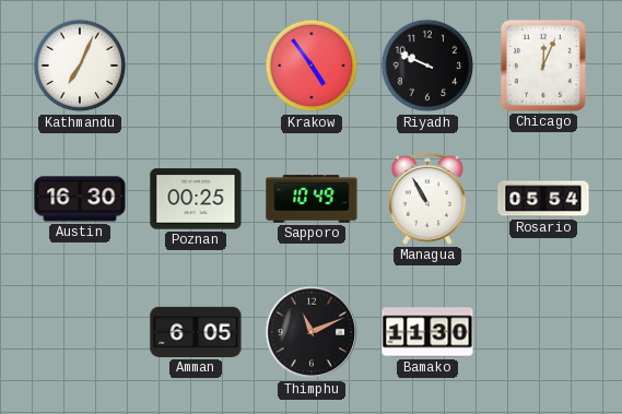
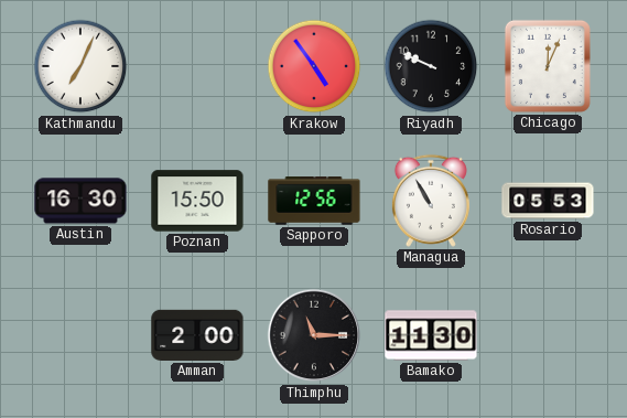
Poznan: 00:25 -> 15:50 (197, 201)
Sapporo: 10:49 -> 12:56 (314, 201)
Rosario: 05:54 -> 05:53 (548, 201)
Amman: 6:05 -> 2:00 (197, 335)
Thimphu: 11:11 -> 11:15 (314, 335)
